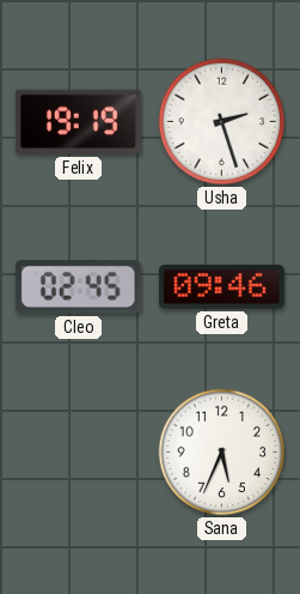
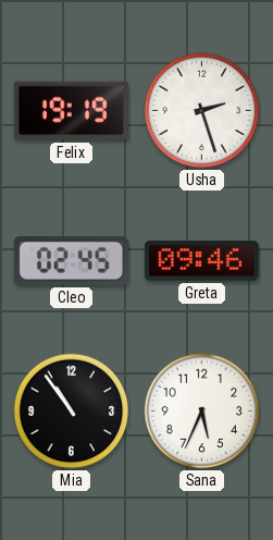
Mia: none -> 10:54 (72, 412)
